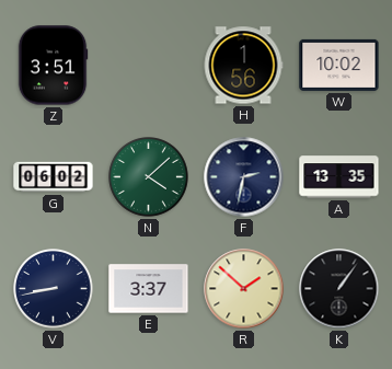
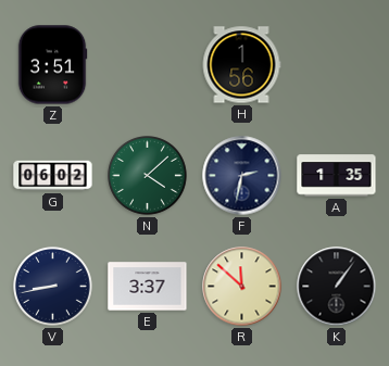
W: 10:02 -> none (339, 65)
A: 13:35 -> 1:35 (337, 176)
R: 1:52 -> 11:52 (242, 287)
